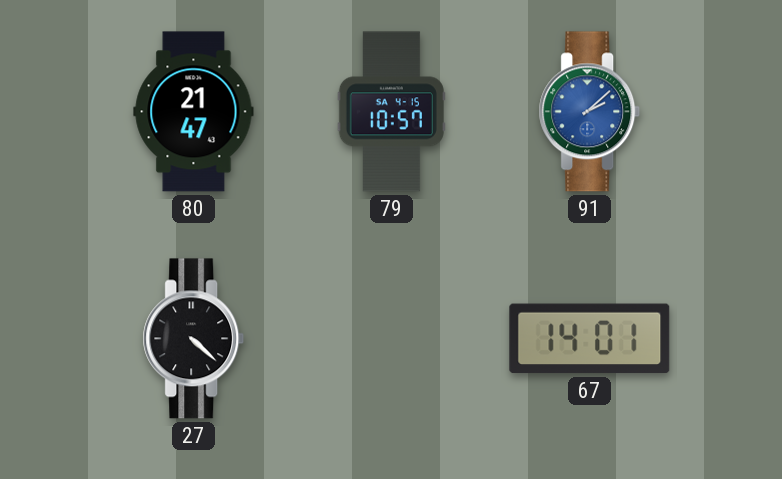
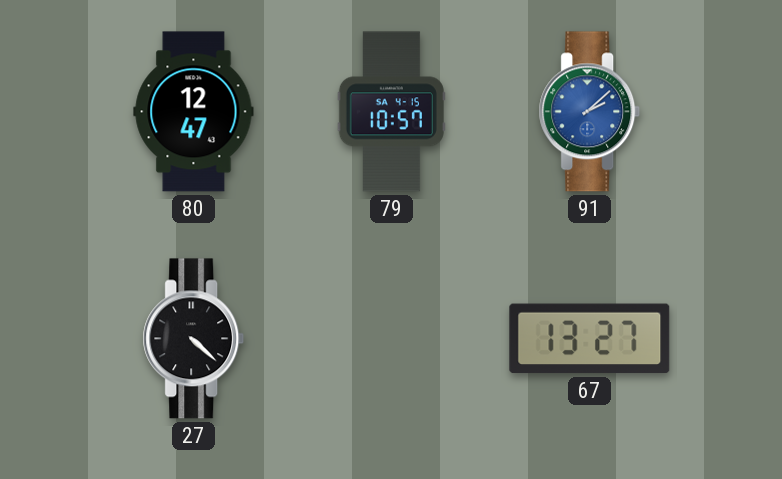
80: 21:47 -> 12:47 (194, 112)
67: 14:01 -> 13:27 (590, 339)
